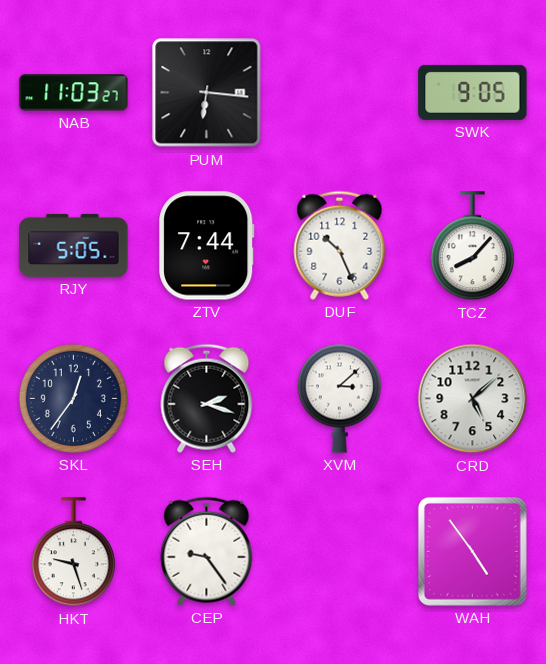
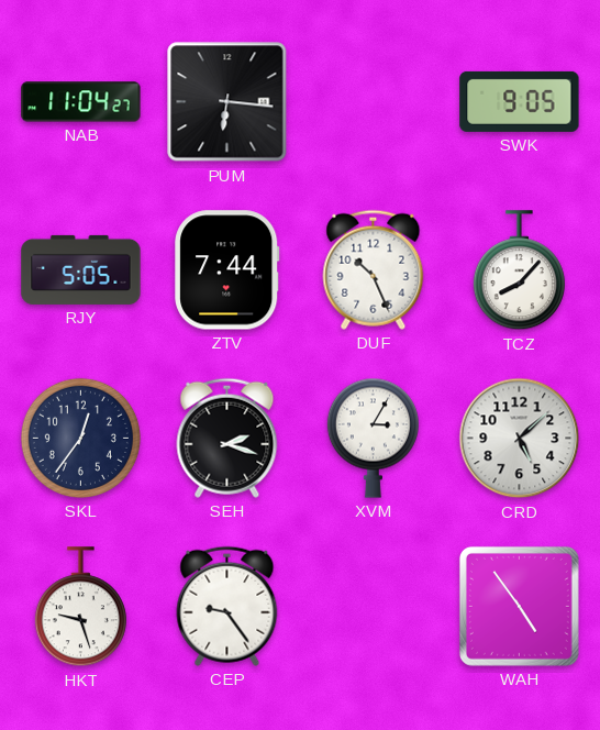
NAB: 11:03 -> 11:04 (81, 102)
XVM: 3:08 -> 3:05 (373, 438)
